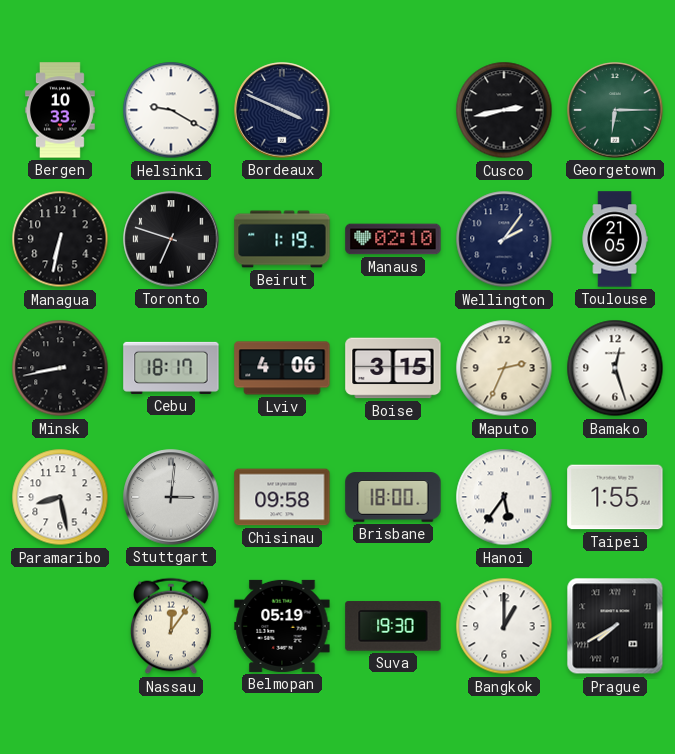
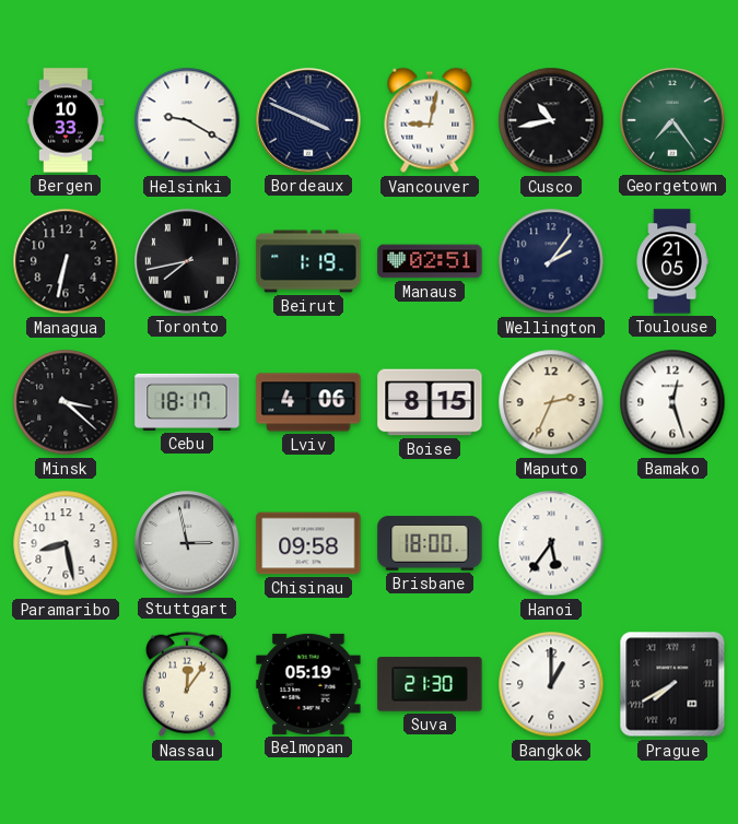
Vancouver: none -> 9:02 (430, 120)
Cusco: 2:43 -> 10:43 (551, 120)
Georgetown: 6:15 -> 7:24 (672, 120)
Toronto: 6:48 -> 7:43 (187, 261)
Manaus: 02:10 -> 02:51 (430, 261)
Minsk: 8:43 -> 3:22 (66, 402)
Boise: 3:15 -> 8:15 (430, 402)
Stuttgart: 3:01 -> 2:58 (187, 543)
Taipei: 1:55 -> none (615, 497)
Suva: 19:30 -> 21:30 (430, 684)
